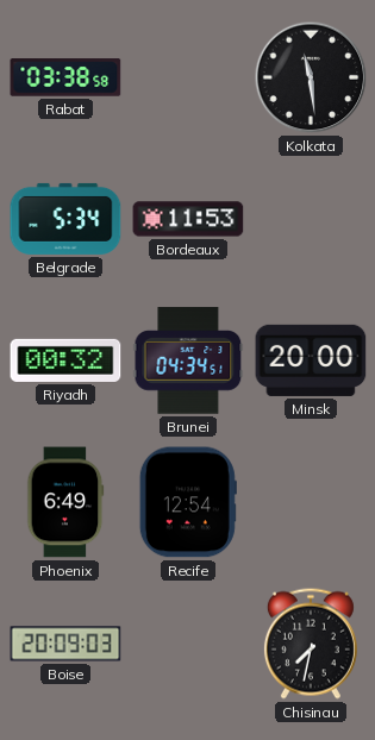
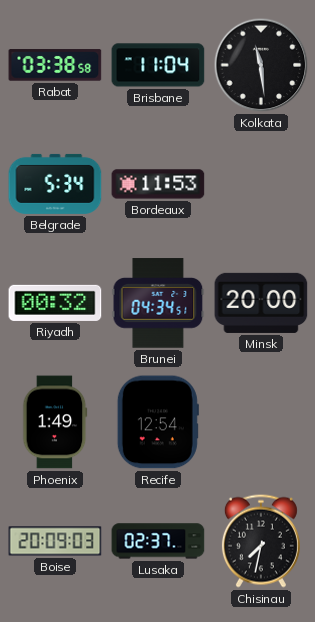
Brisbane: none -> 11:04 (158, 65)
Phoenix: 6:49 -> 1:49 (55, 422)
Lusaka: none -> 02:37 (158, 541)
